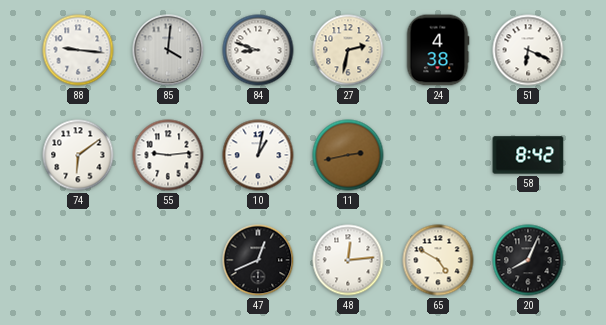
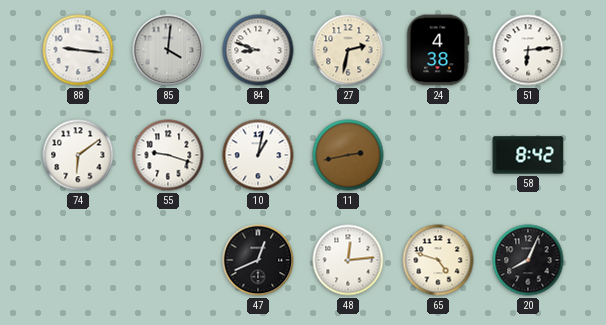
51: 6:19 -> 6:14 (528, 50)
55: 9:14 -> 9:18 (168, 155)
65: 4:50 -> 4:48 (438, 260)
